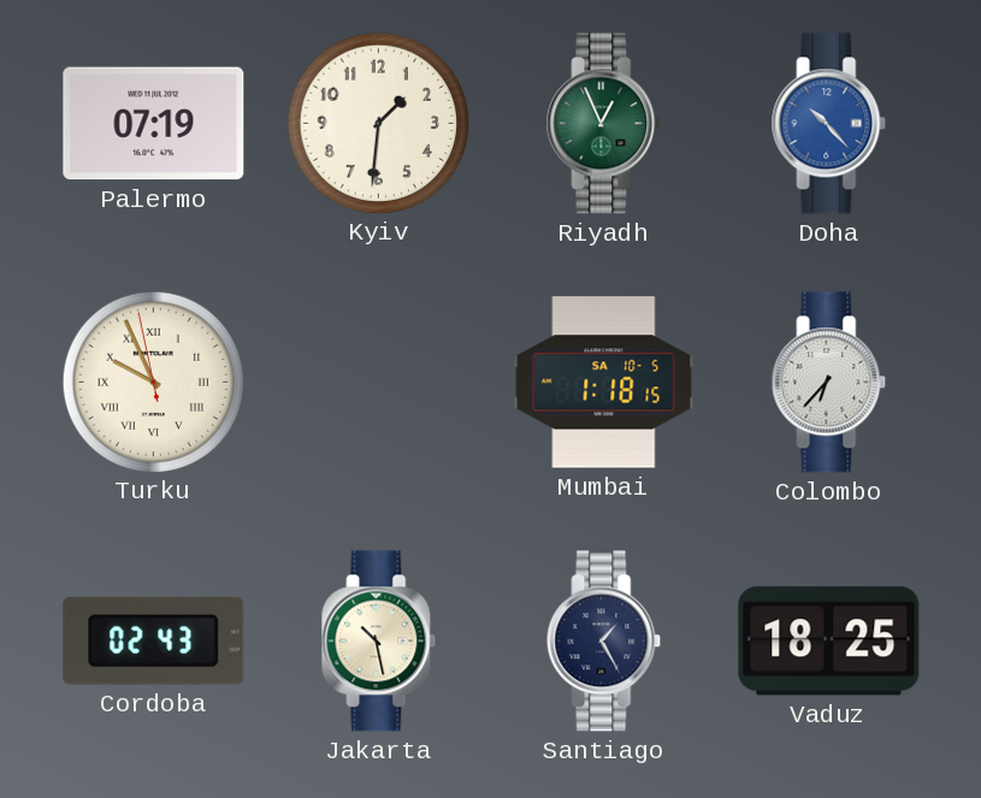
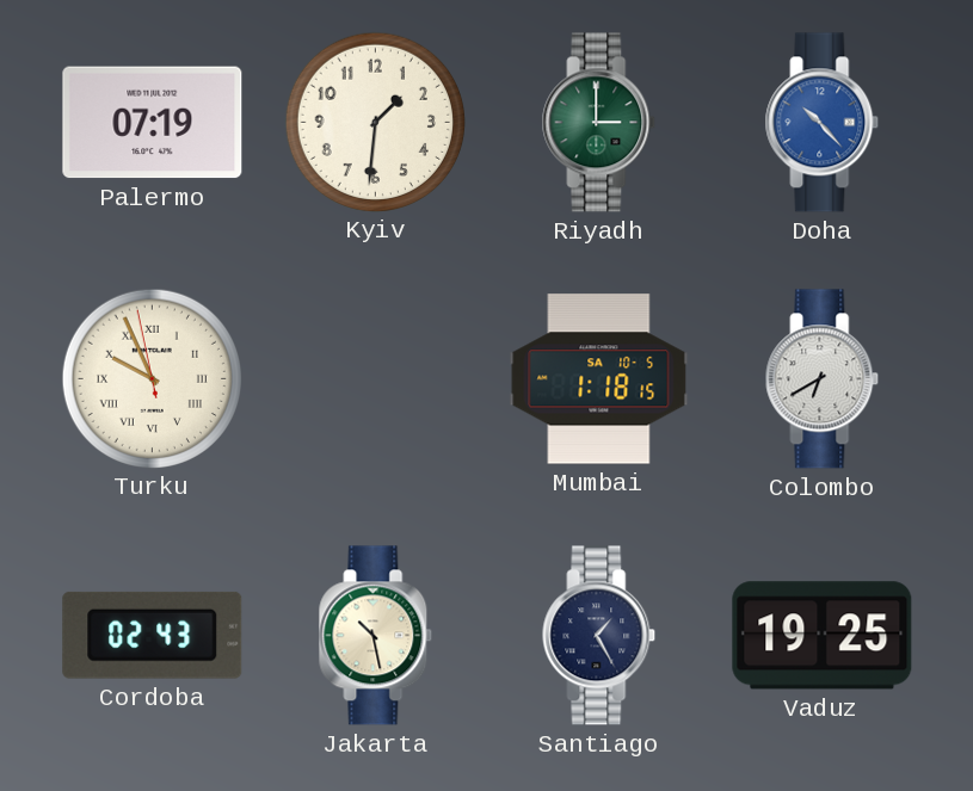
Riyadh: 12:56 -> 3:00 (599, 123)
Colombo: 6:37 -> 6:40 (823, 379)
Vaduz: 18:25 -> 19:25 (823, 636)
